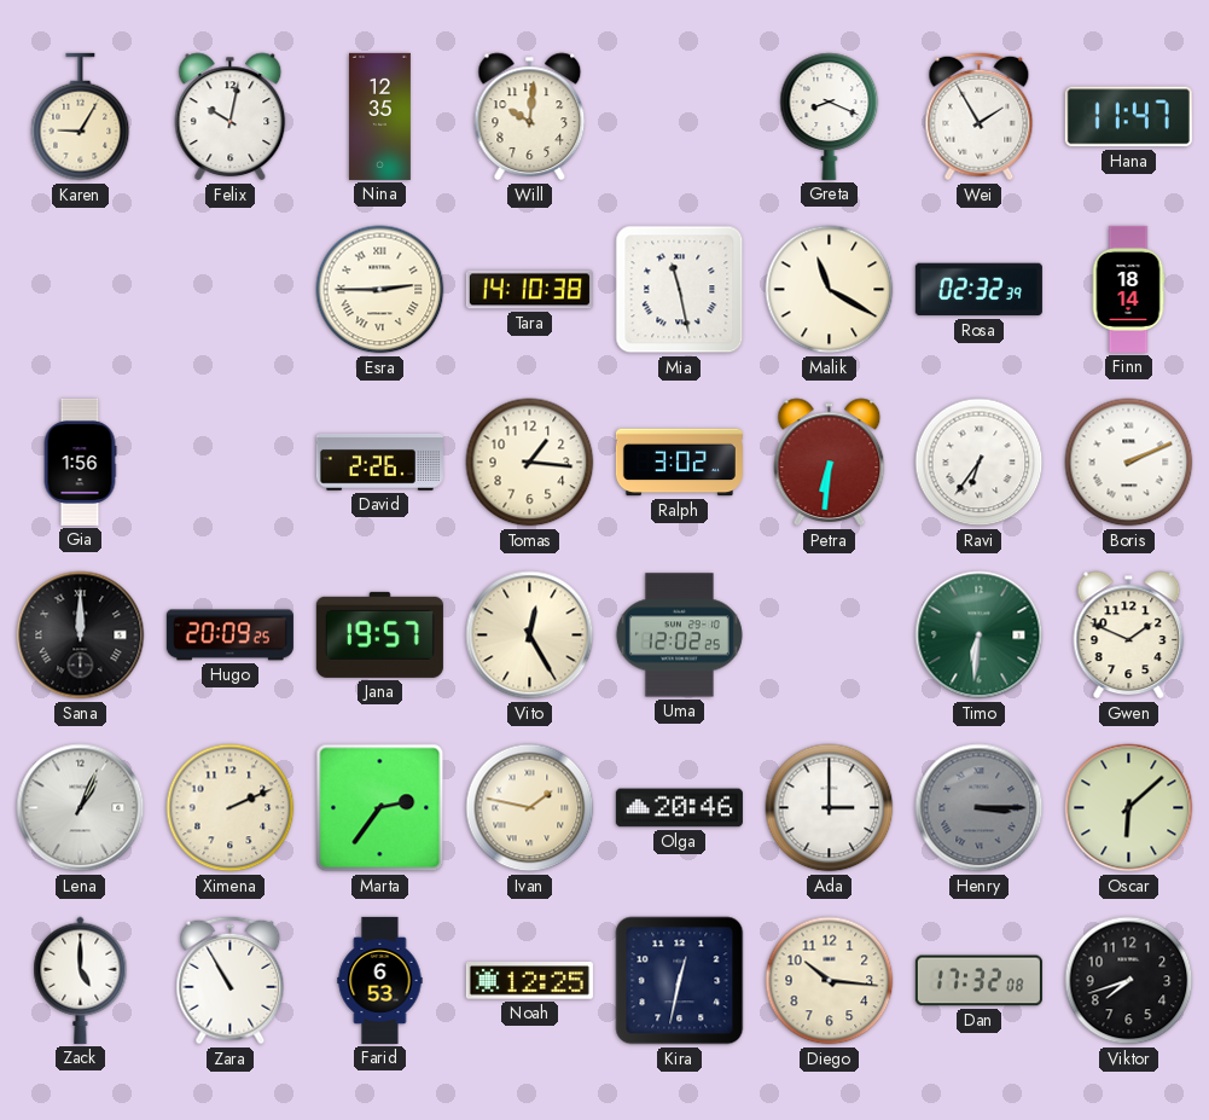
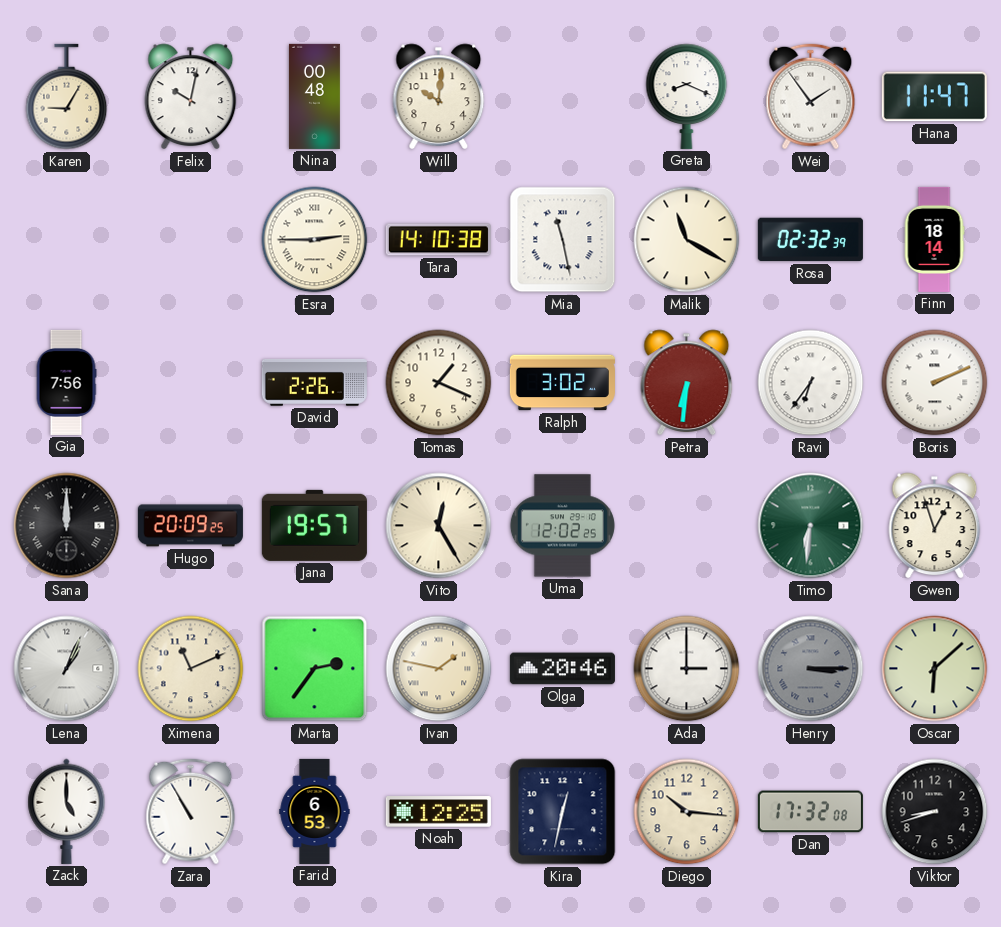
Nina: 12:35 -> 00:48 (314, 96)
Wei: 1:55 -> 1:54 (811, 97)
Gia: 1:56 -> 7:56 (66, 382)
Tomas: 1:16 -> 1:19 (439, 383)
Gwen: 1:49 -> 12:57 (935, 526)
Ximena: 2:11 -> 11:11 (191, 669)
Viktor: 7:42 -> 8:42 (935, 812)
